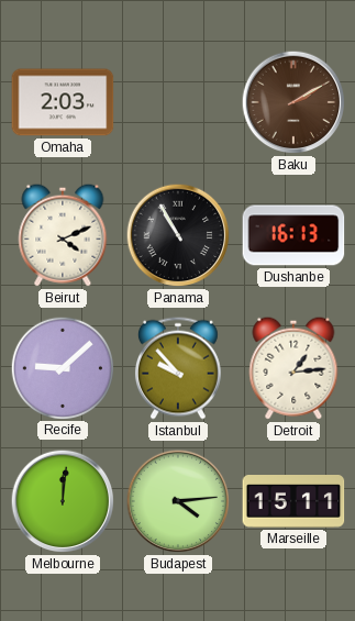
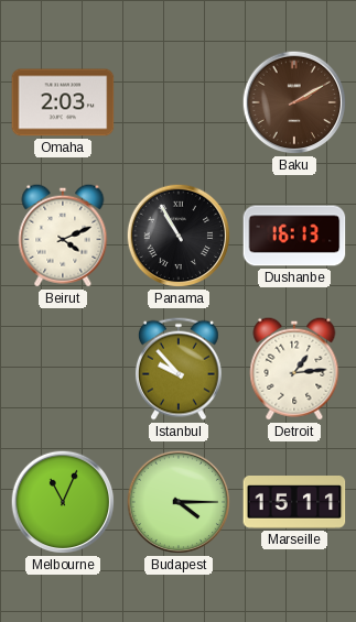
Recife: 9:08 -> none (62, 367)
Melbourne: 12:01 -> 11:04 (63, 502)
Budapest: 4:14 -> 4:15 (179, 502)
